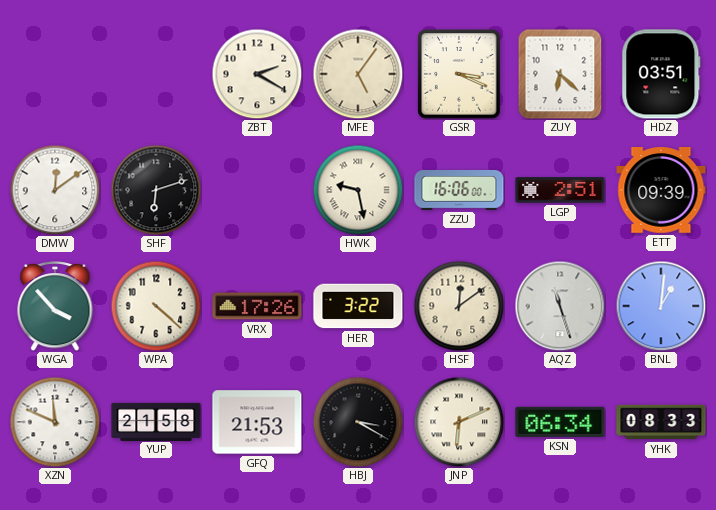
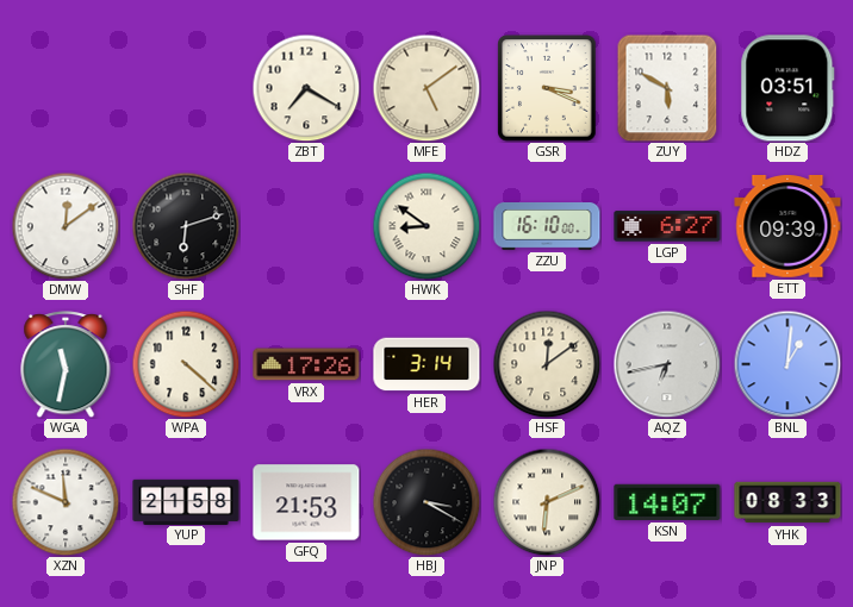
ZBT: 2:20 -> 7:20 (306, 88)
MFE: 5:06 -> 5:09 (426, 88)
ZUY: 6:22 -> 5:50 (667, 88)
HWK: 9:28 -> 8:51 (426, 226)
ZZU: 16:06 -> 16:10 (547, 227)
LGP: 2:51 -> 6:27 (667, 226)
WGA: 3:53 -> 11:32 (66, 365)
HER: 3:22 -> 3:14 (426, 364)
AQZ: 11:27 -> 6:43 (667, 364)
KSN: 06:34 -> 14:07 (667, 502)
